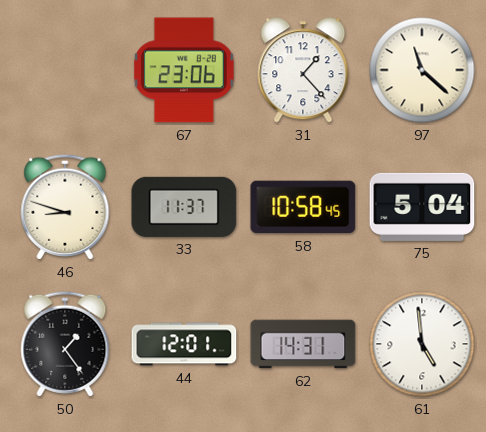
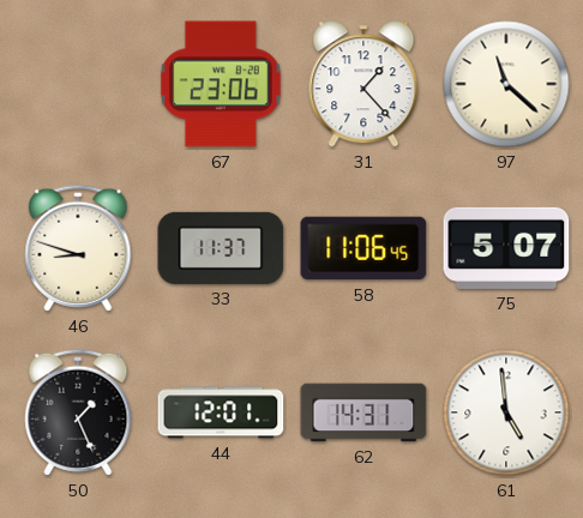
58: 10:58 -> 11:06 (363, 248)
75: 5:04 -> 5:07 (506, 248)
50: 1:24 -> 1:26 (78, 412)
